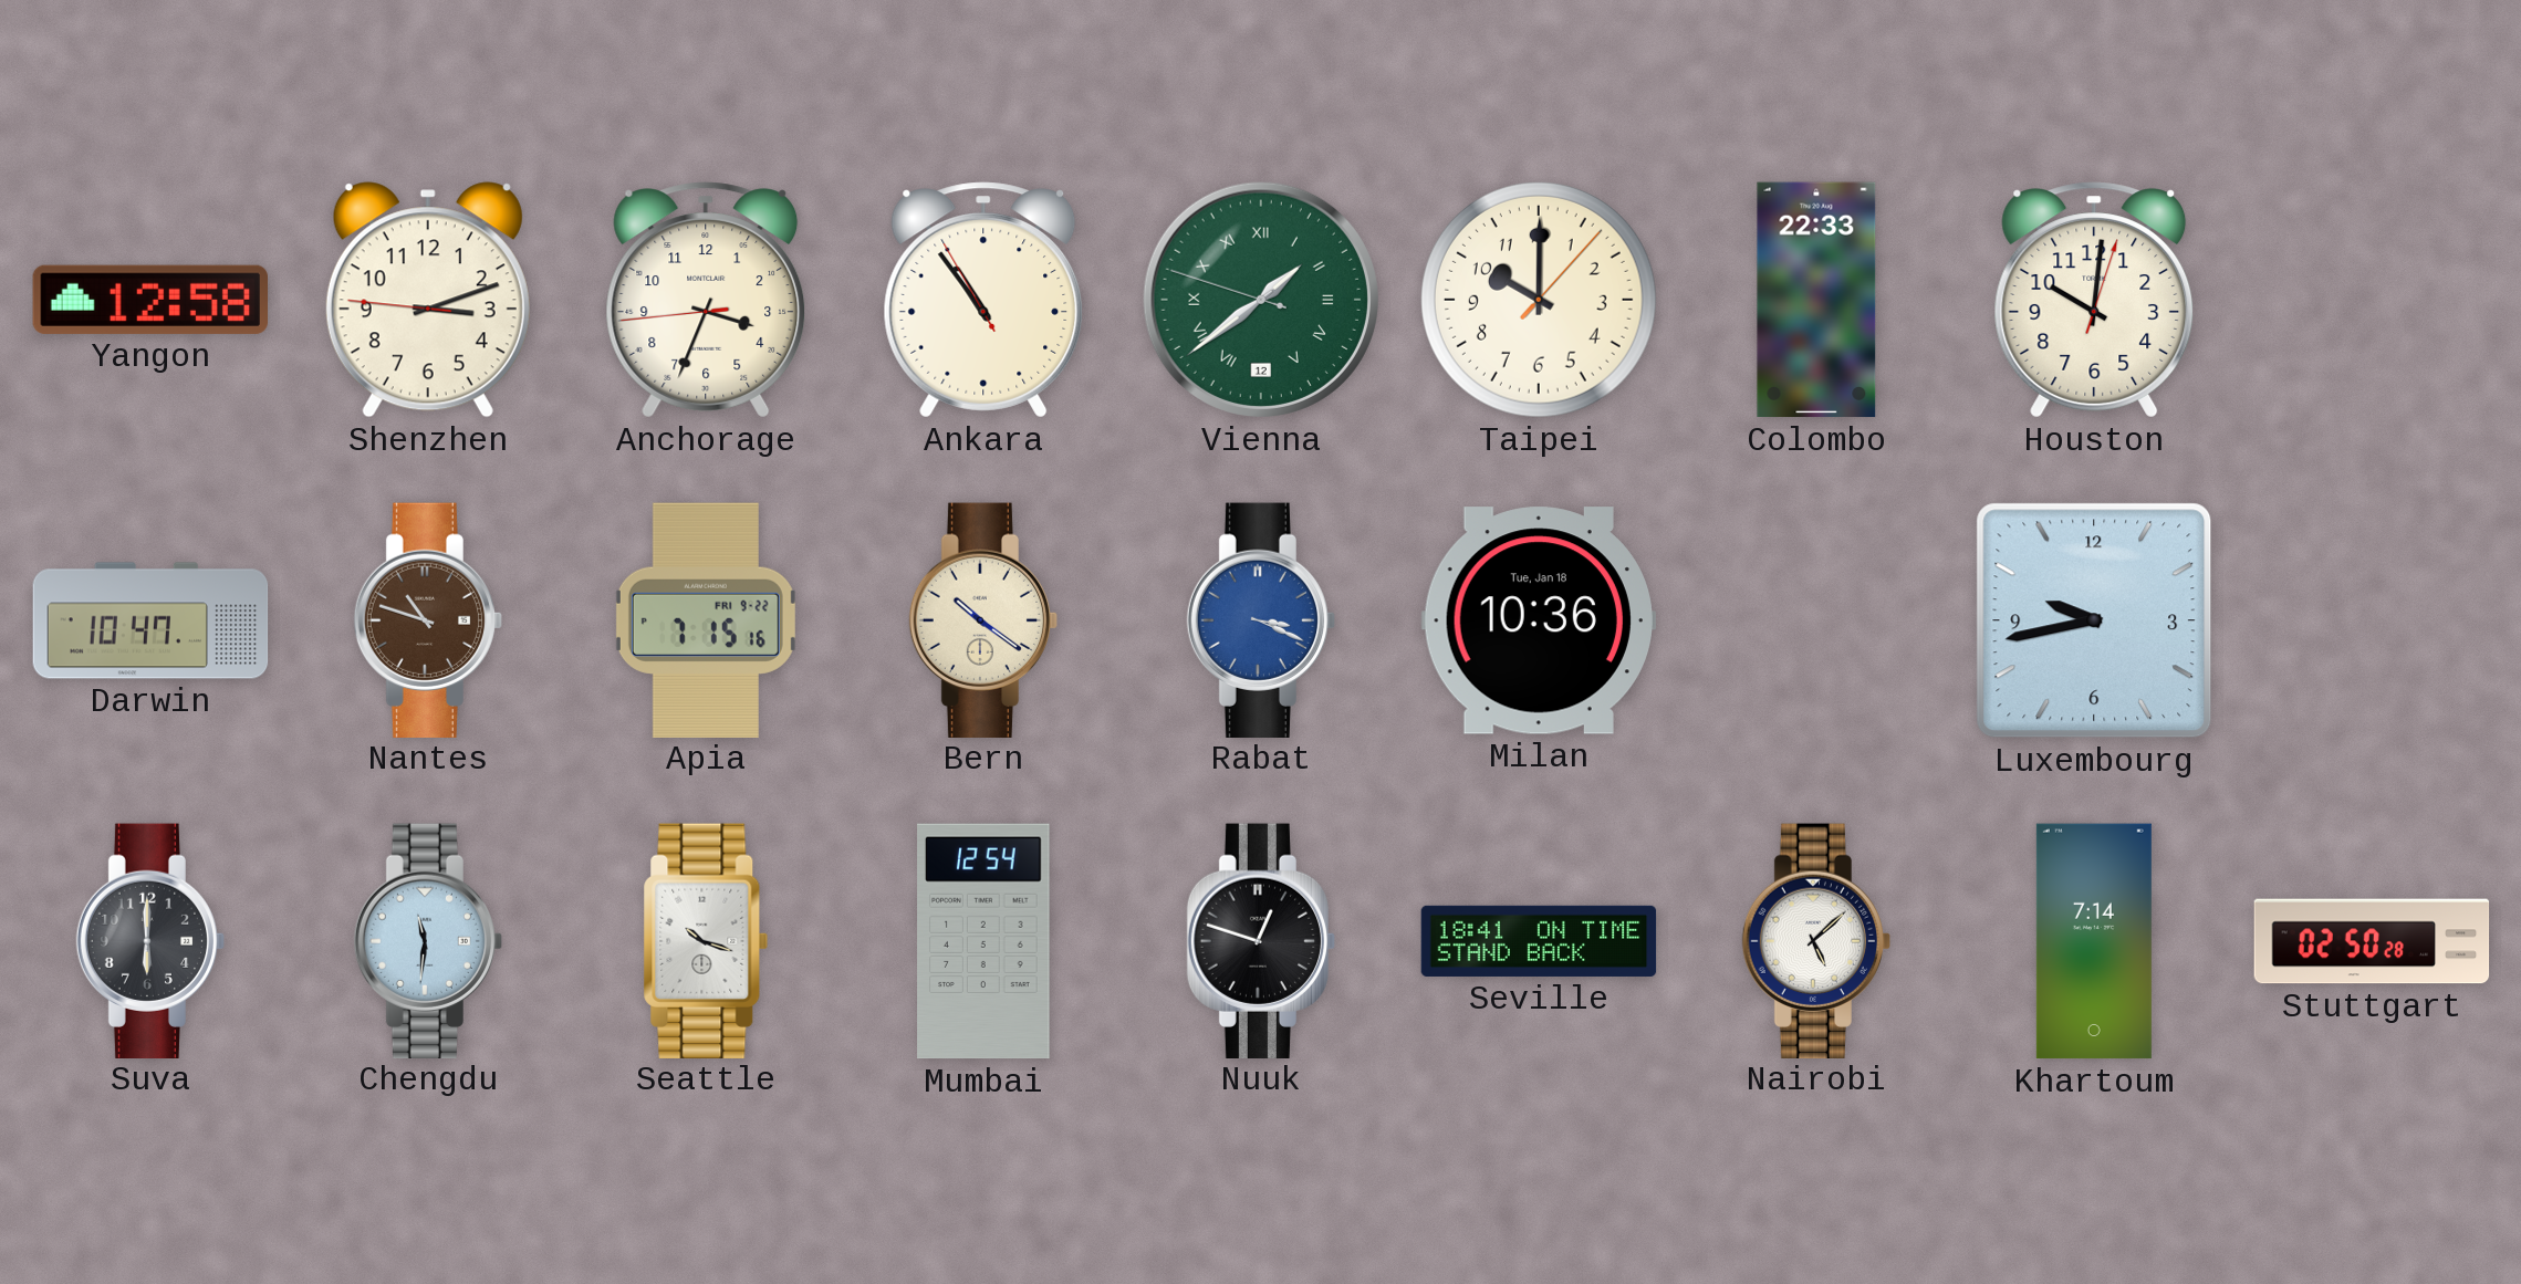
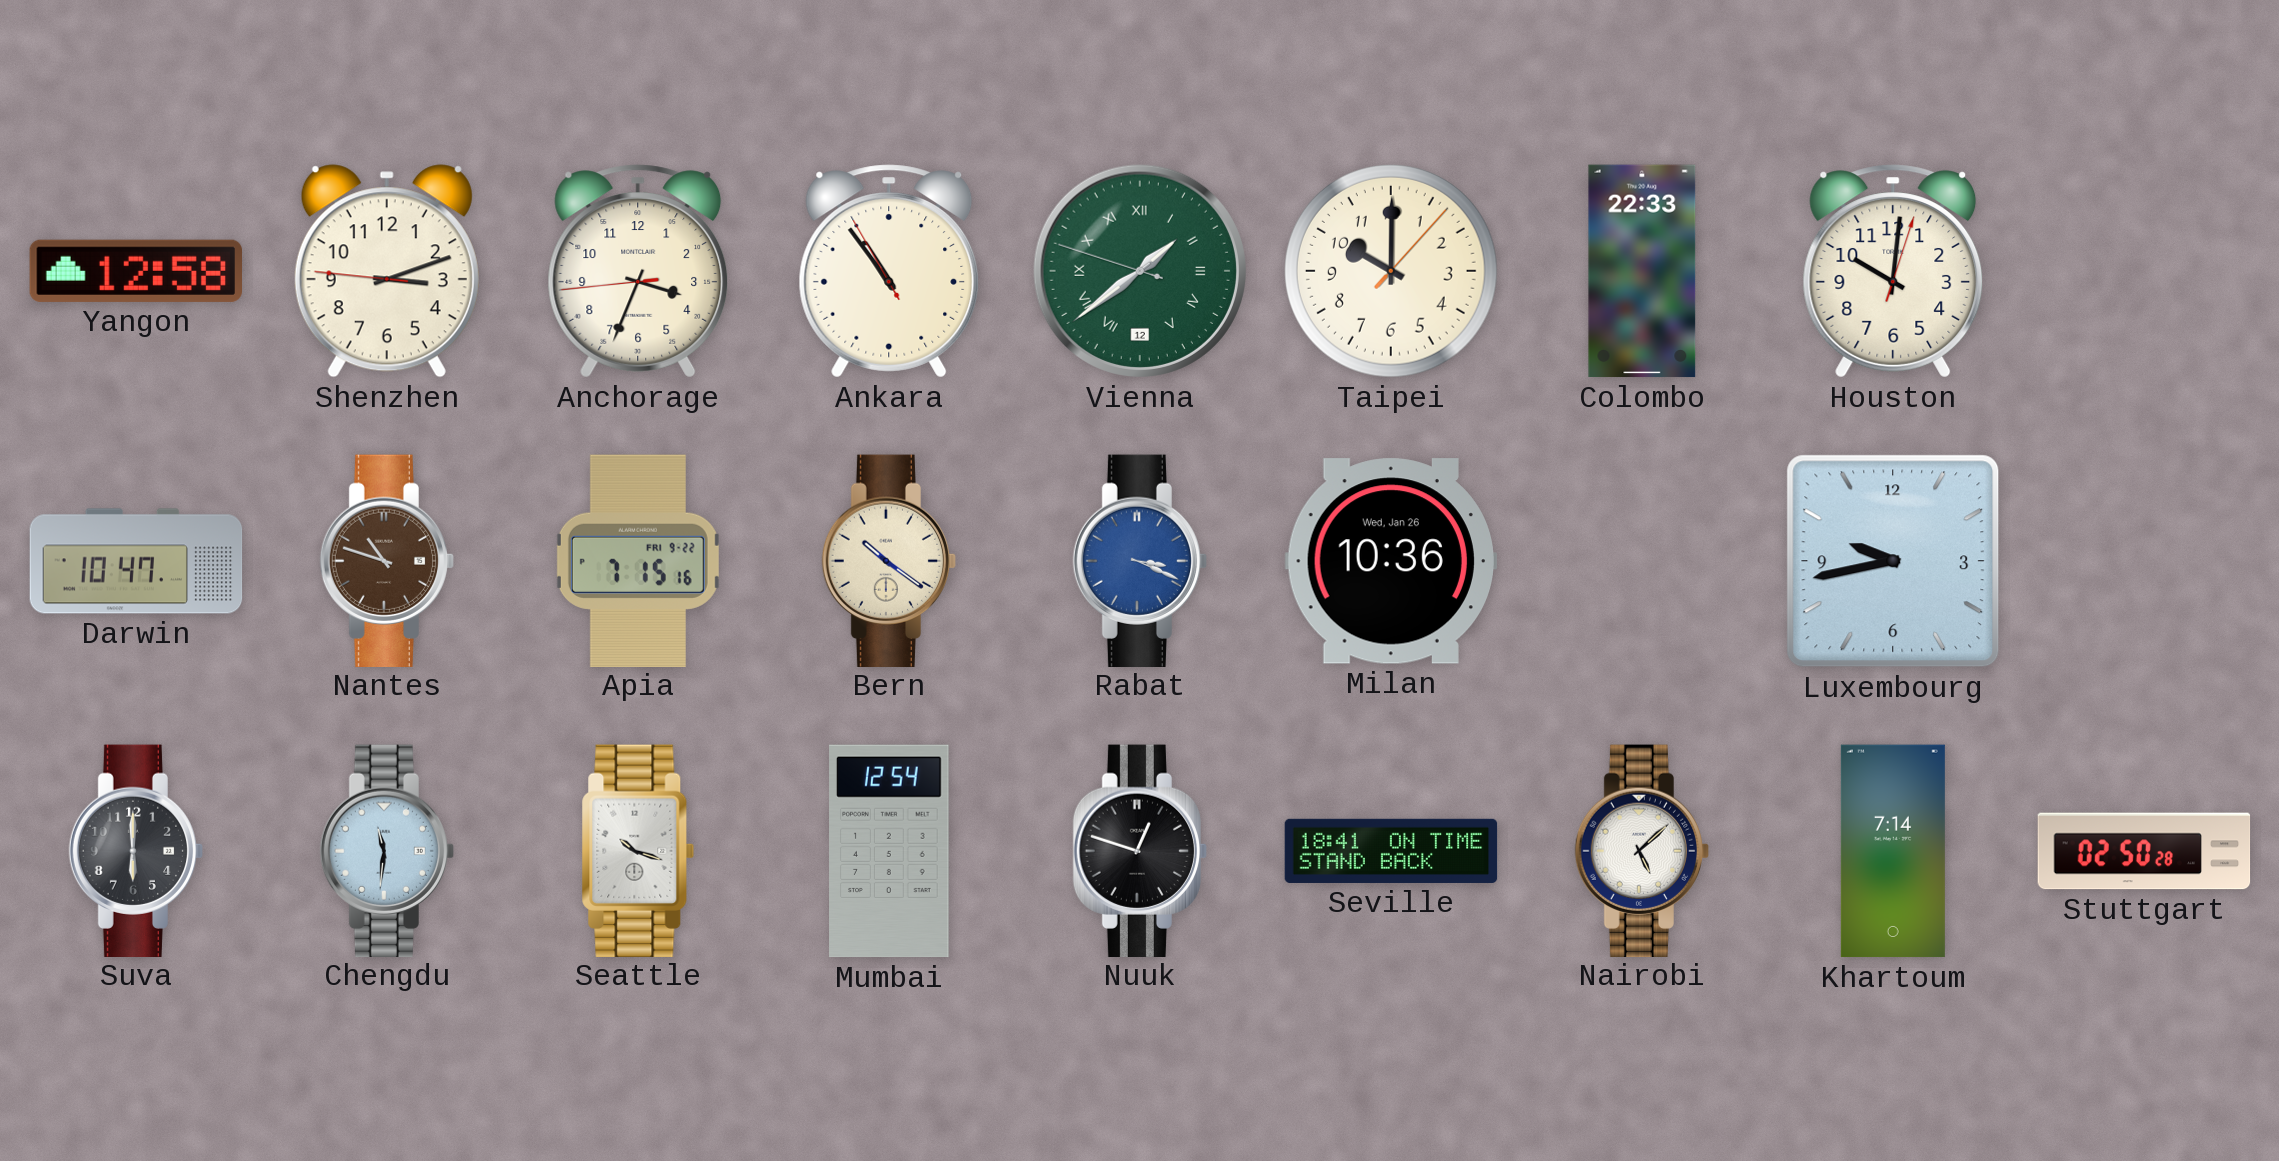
Milan date: Tue, Jan 18 -> Wed, Jan 26 (1390, 561)
